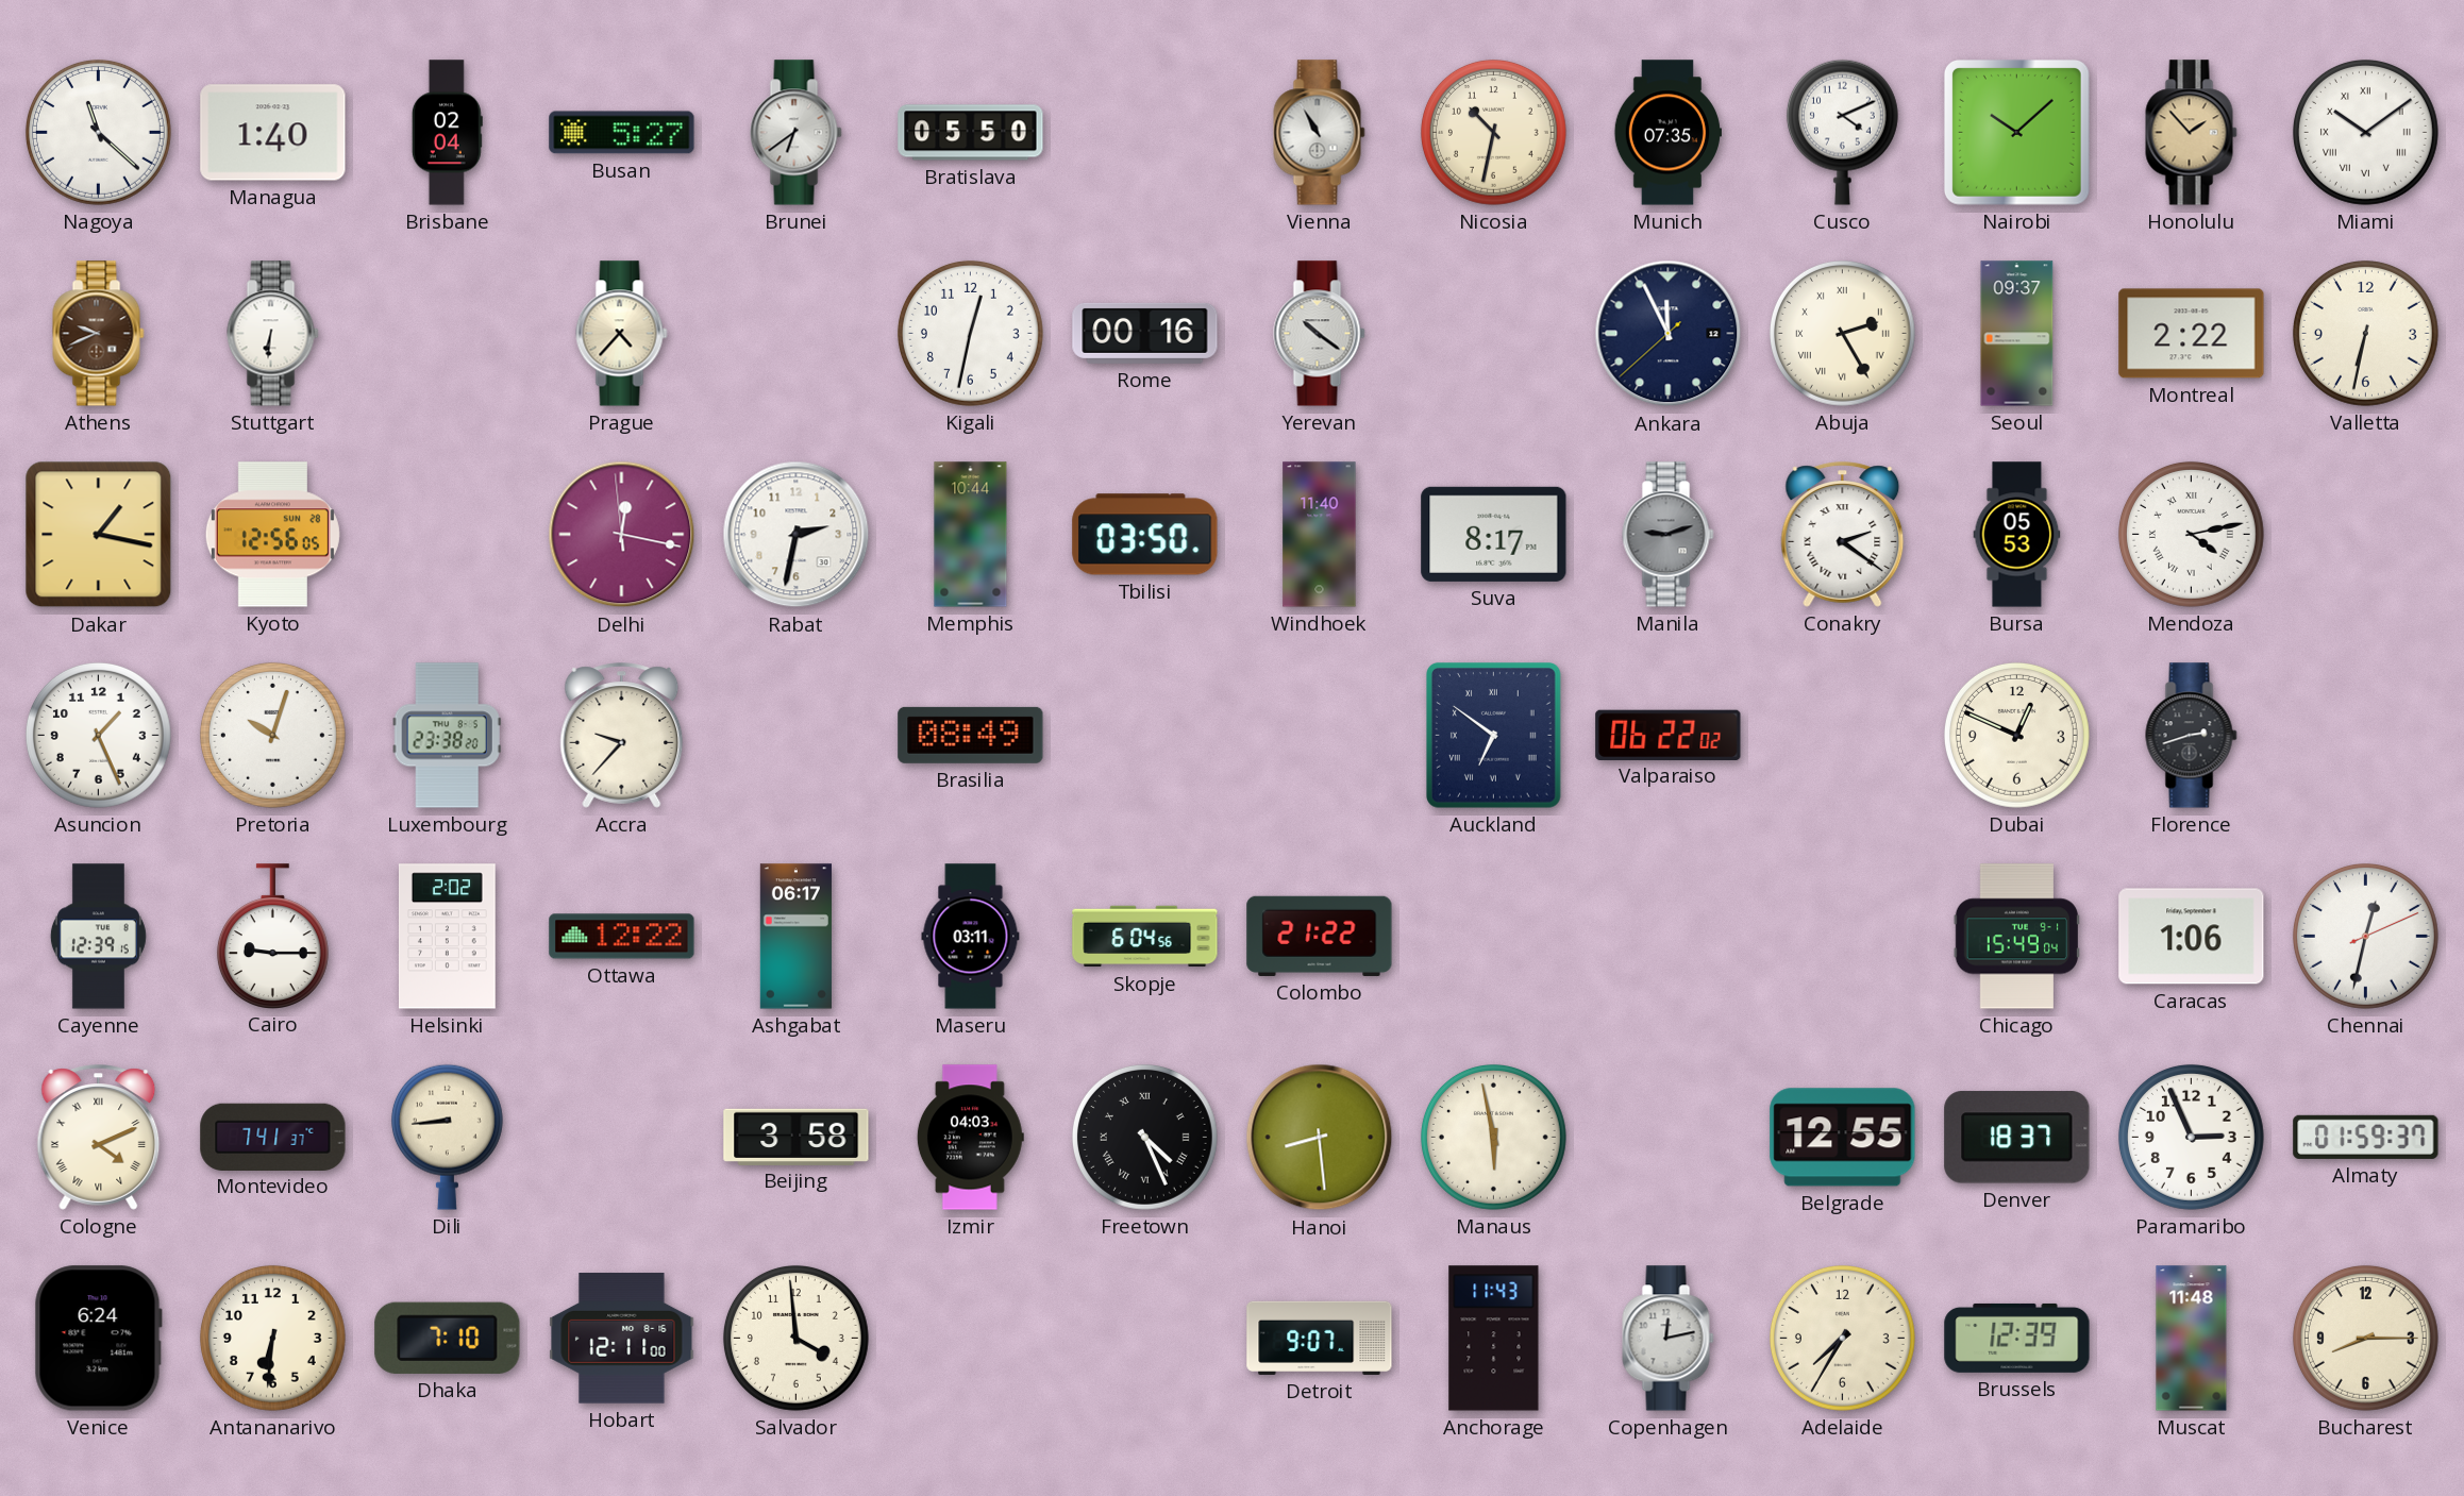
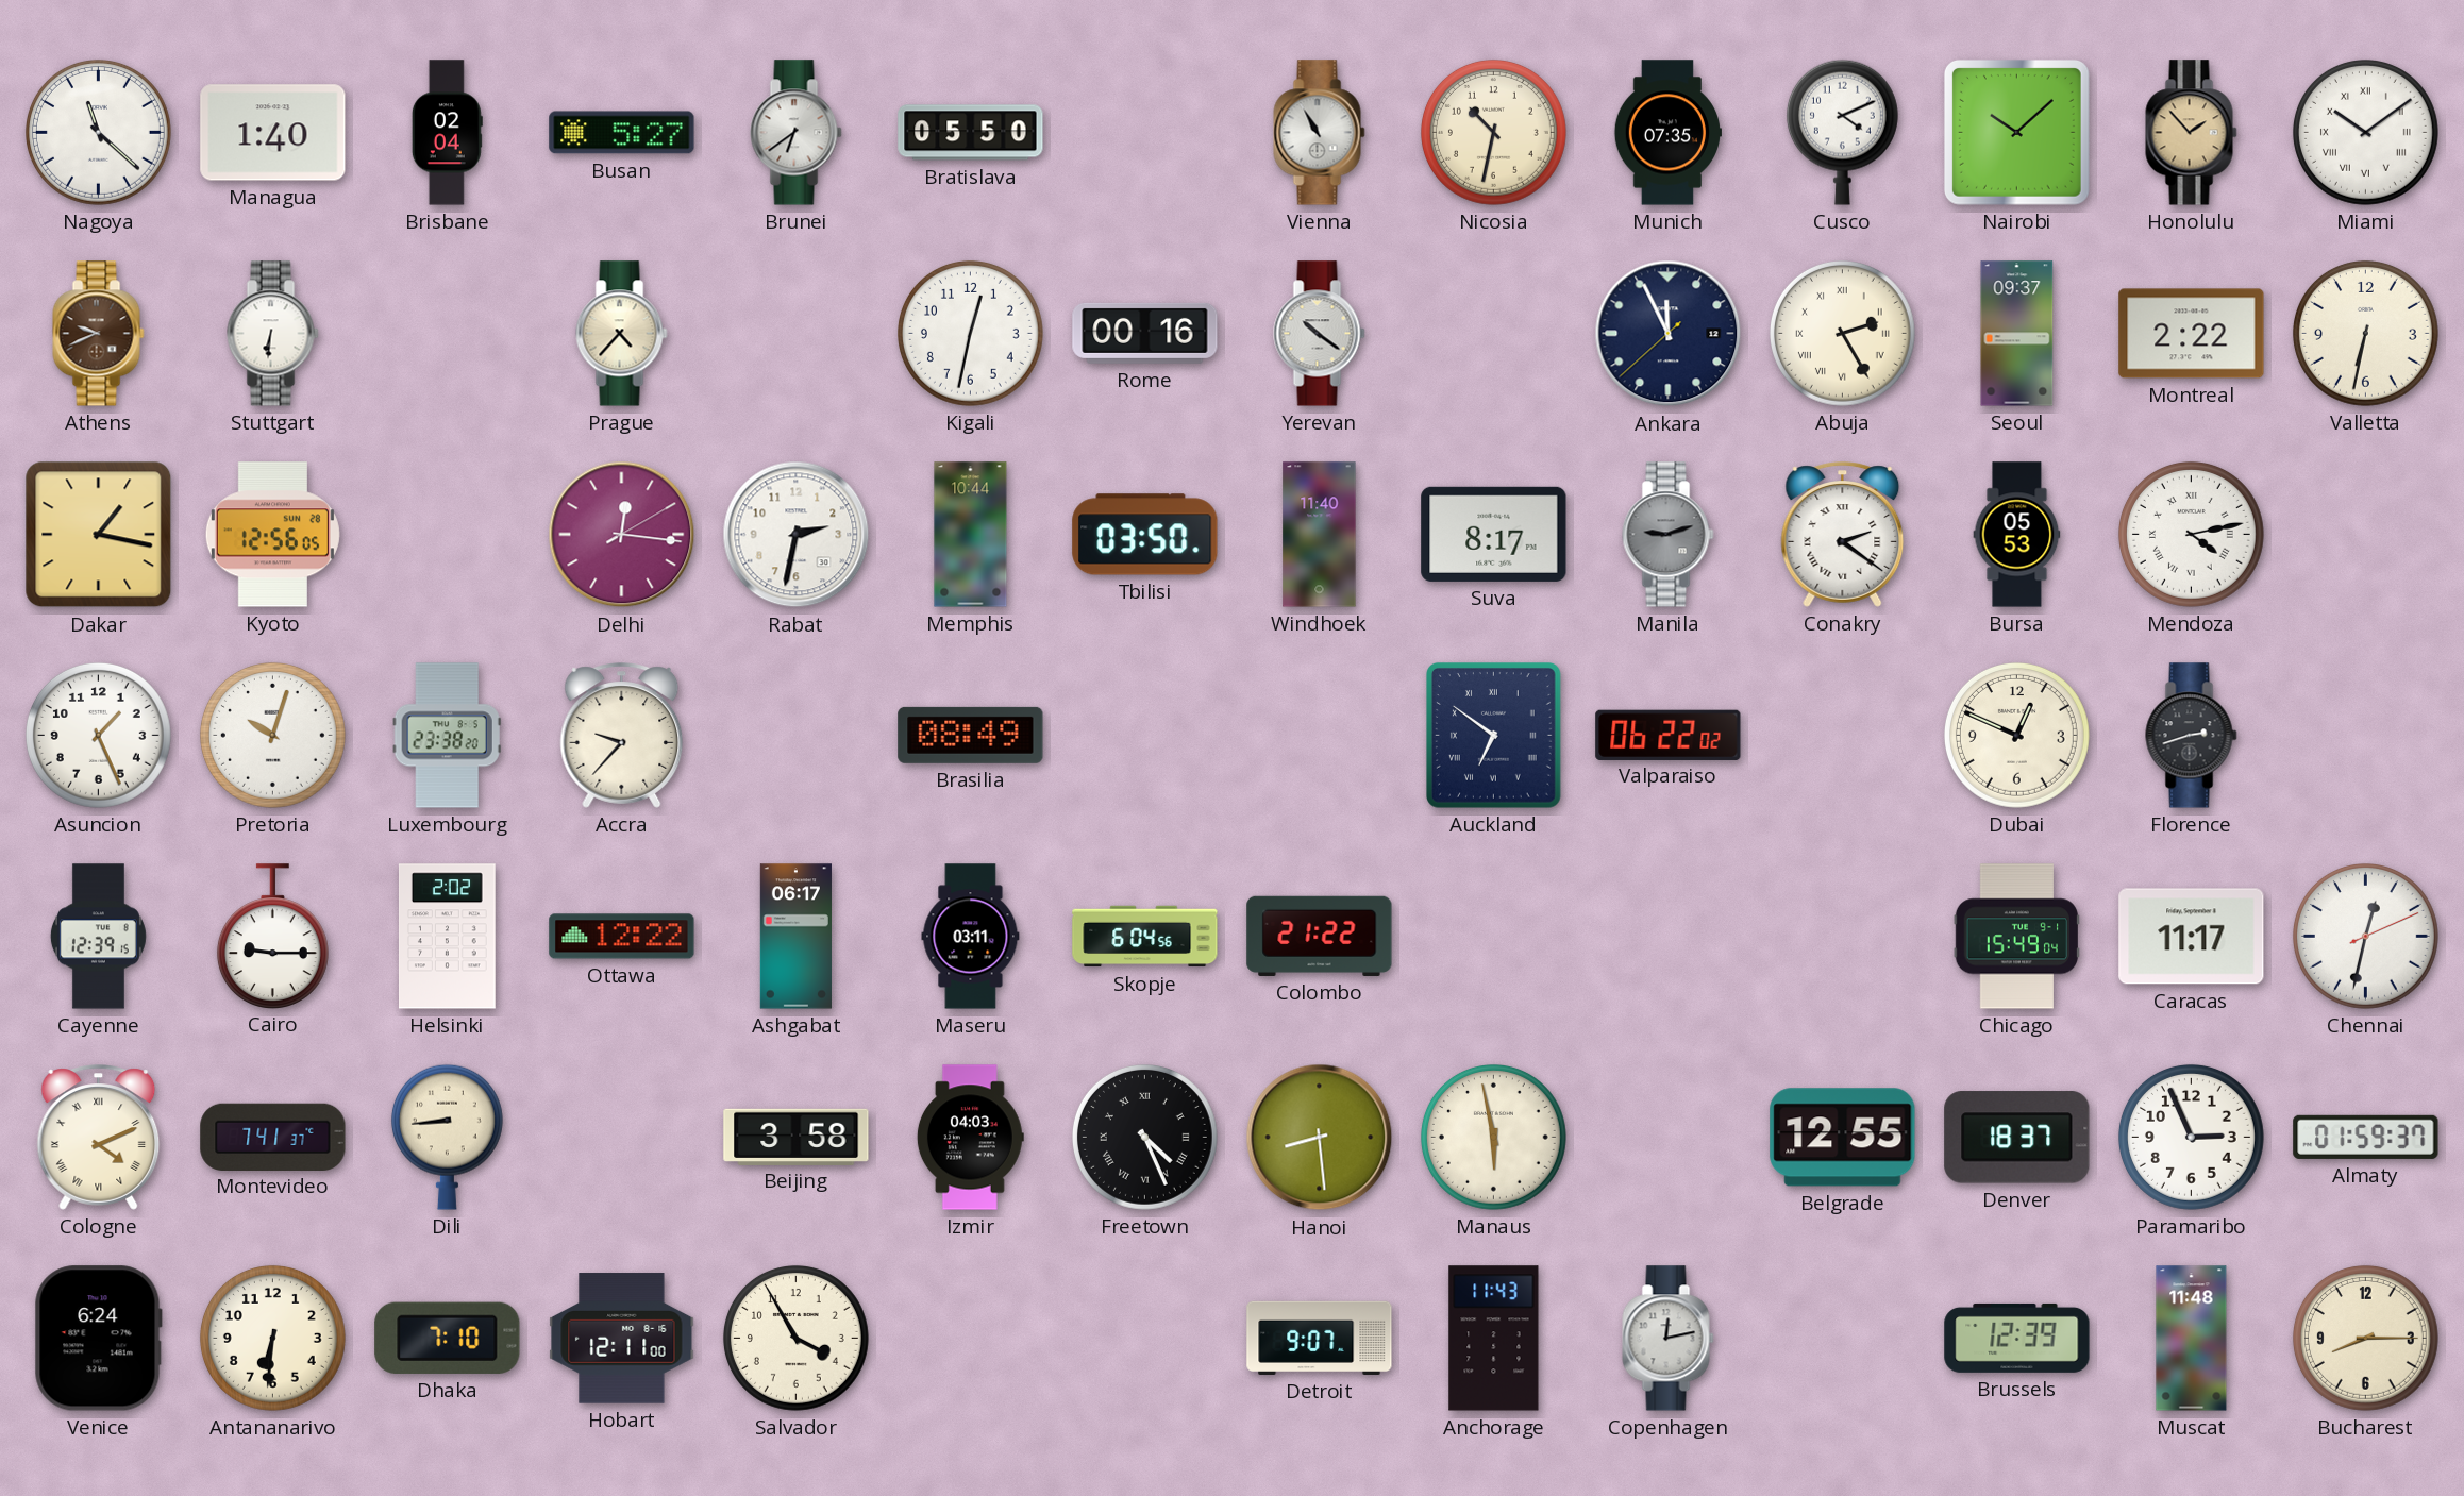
Delhi: 12:16:59 -> 12:16:10 (622, 535)
Caracas: 1:06 -> 11:17 (2192, 937)
Salvador: 3:59 -> 3:55 (795, 1338)
Adelaide: 7:35 -> none (1842, 1338)
